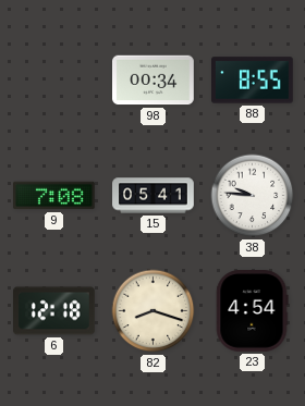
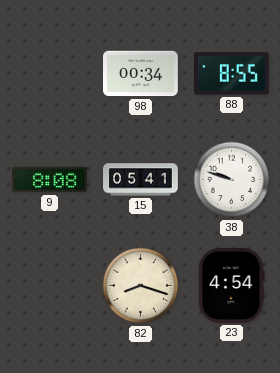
9: 7:08 -> 8:08 (50, 180)
38: 9:46 -> 9:48 (232, 180)
6: 12:18 -> none (54, 311)
